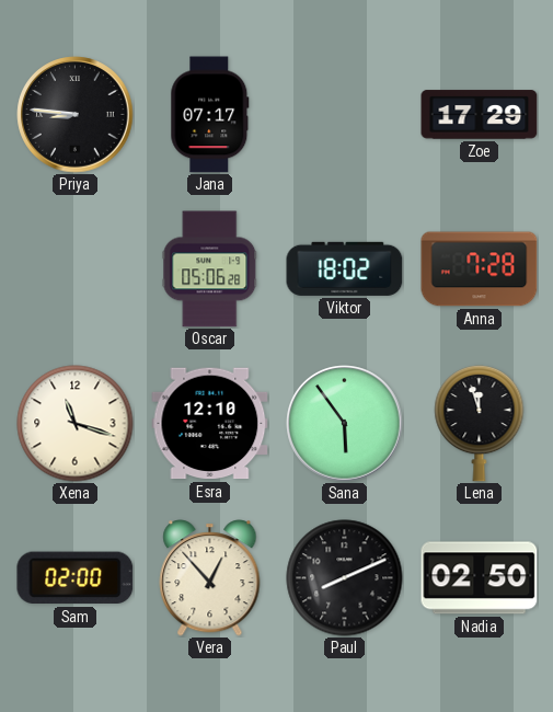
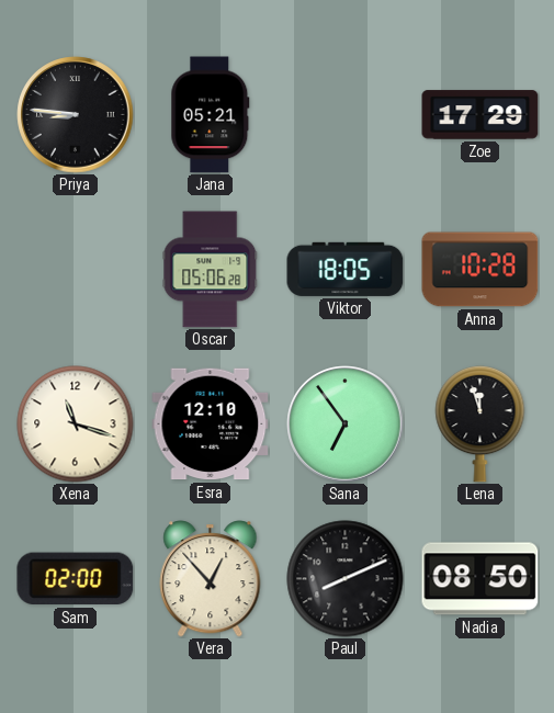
Jana: 07:17 -> 05:21 (211, 115)
Viktor: 18:02 -> 18:05 (346, 269)
Anna: 7:28 -> 10:28 (480, 270)
Sana: 5:54 -> 6:54 (346, 425)
Nadia: 02:50 -> 08:50 (480, 579)
